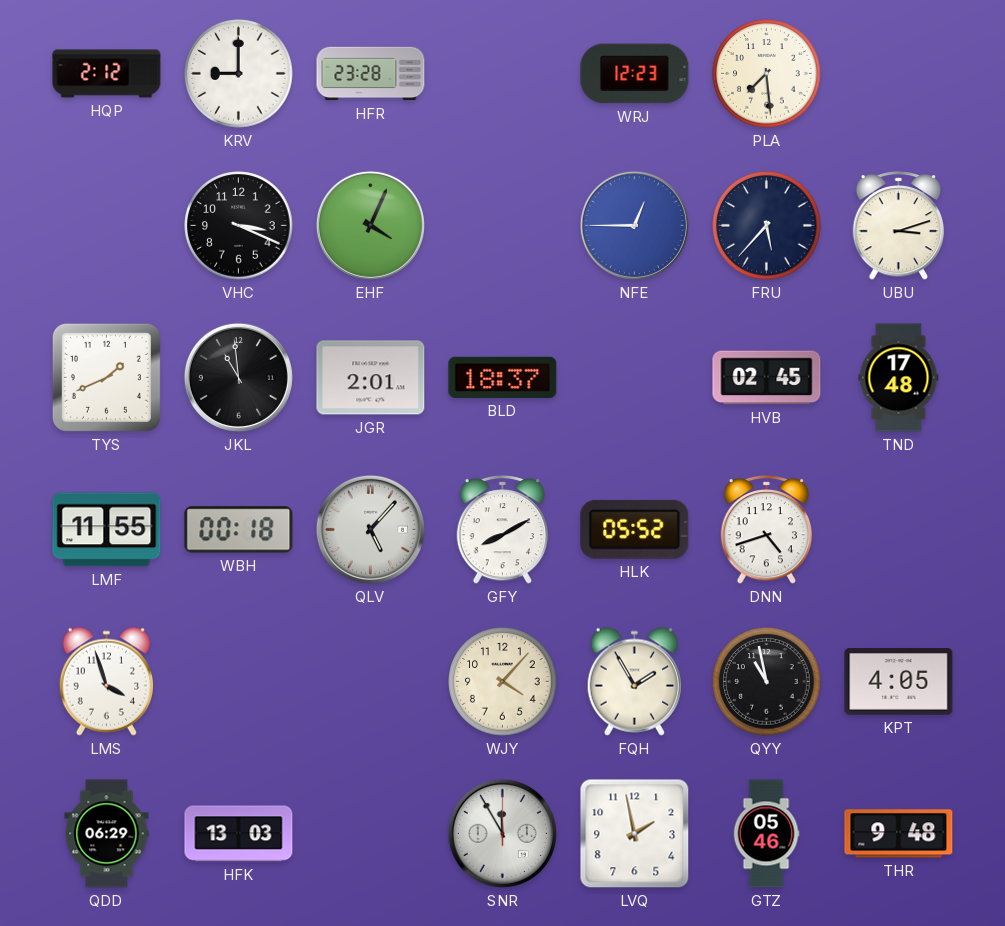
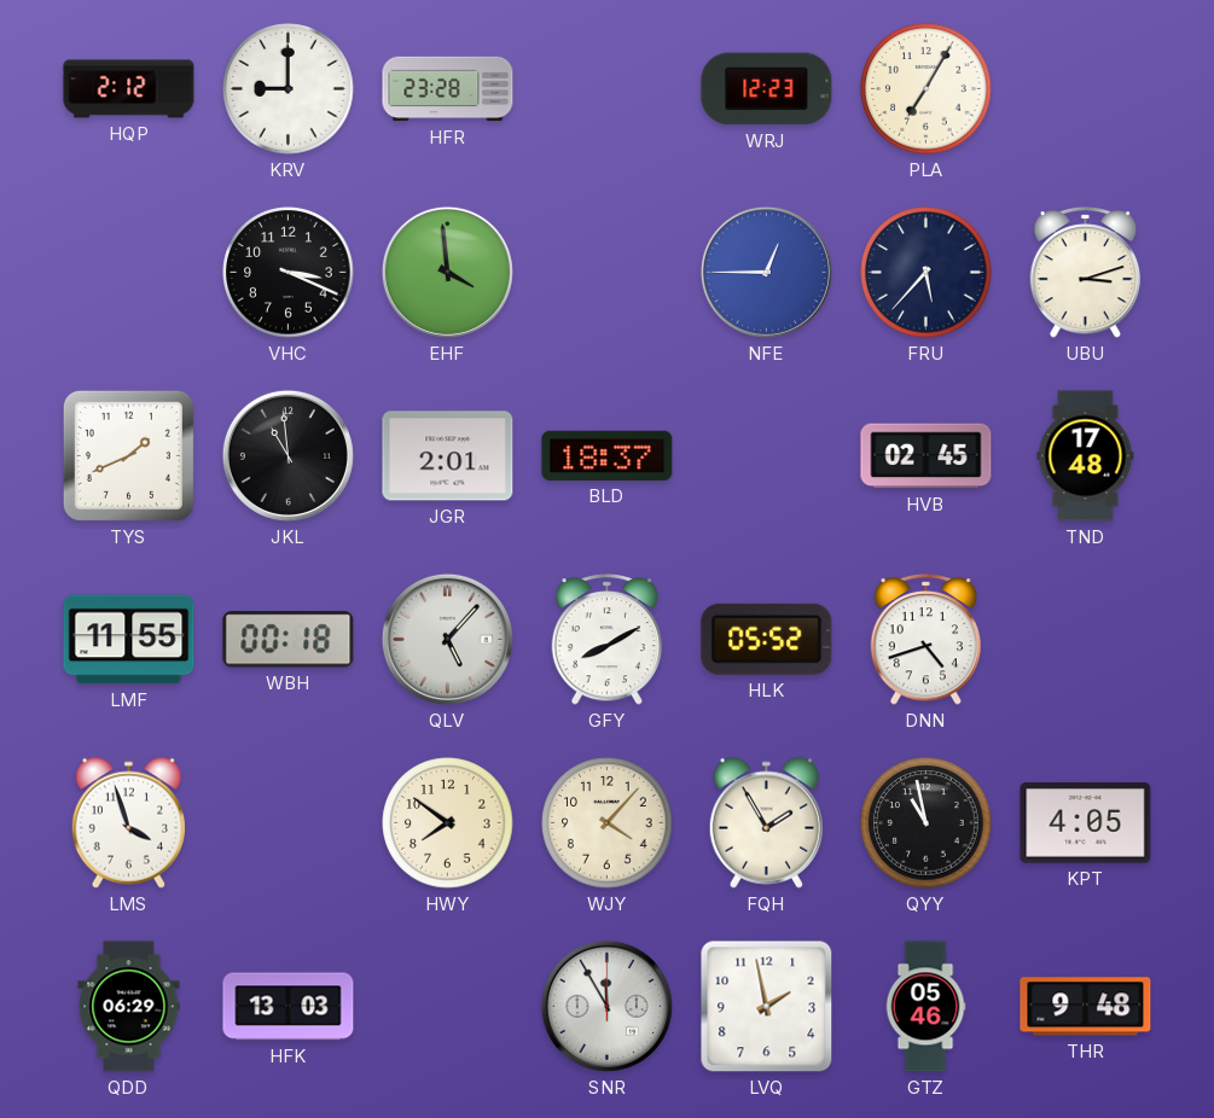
PLA: 7:29 -> 7:05 (927, 89)
EHF: 4:04 -> 3:59 (447, 272)
HWY: none -> 7:51 (448, 823)
